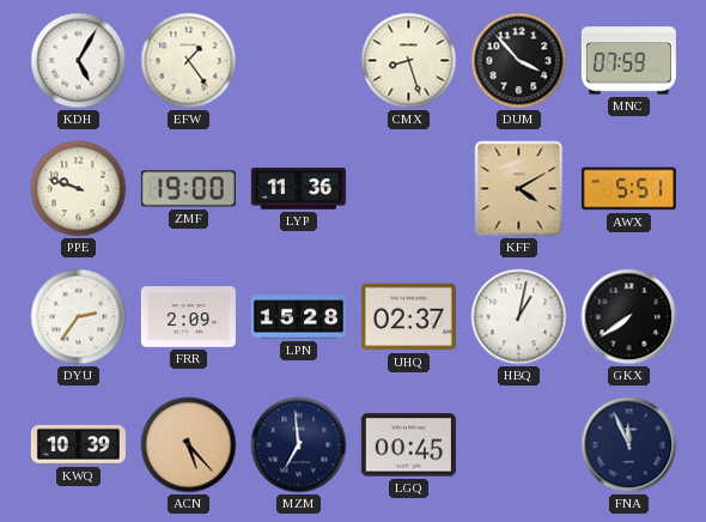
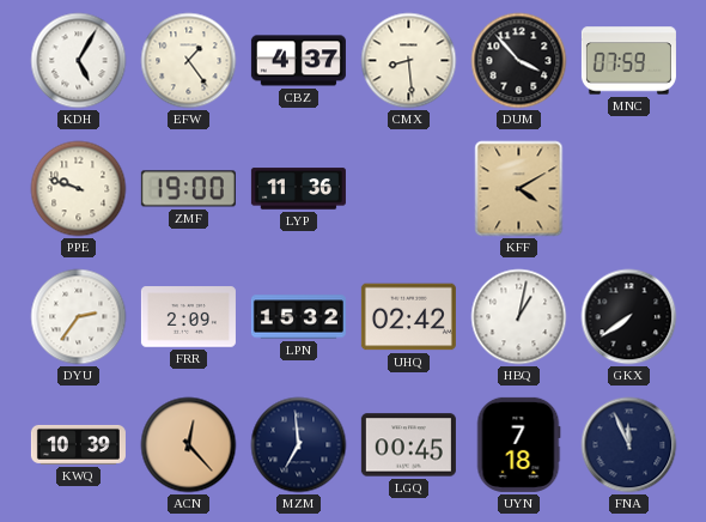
CBZ: none -> 4:37 (298, 61)
CMX: 8:27 -> 8:29 (409, 61)
AWX: 5:51 -> none (628, 189)
LPN: 15:28 -> 15:32 (298, 317)
UHQ: 02:37 -> 02:42 (408, 317)
ACN: 5:23 -> 12:23 (189, 445)
UYN: none -> 7:18 (518, 444)
